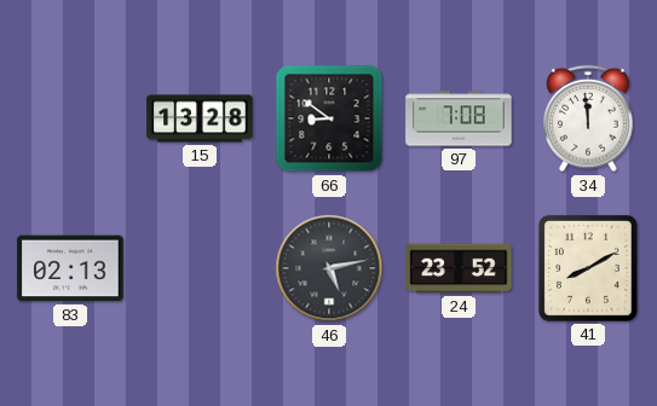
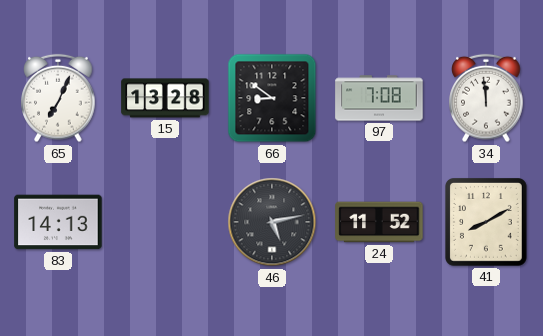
65: none -> 7:04 (58, 98)
83: 02:13 -> 14:13 (58, 222)
24: 23:52 -> 11:52 (379, 222)
